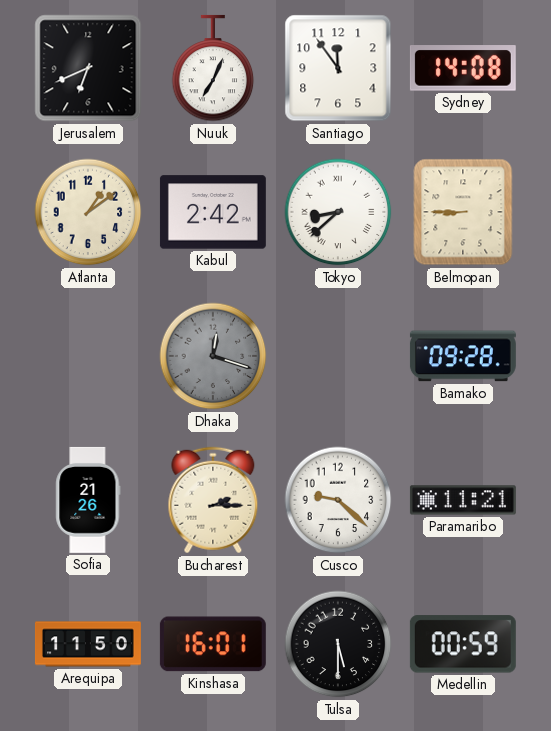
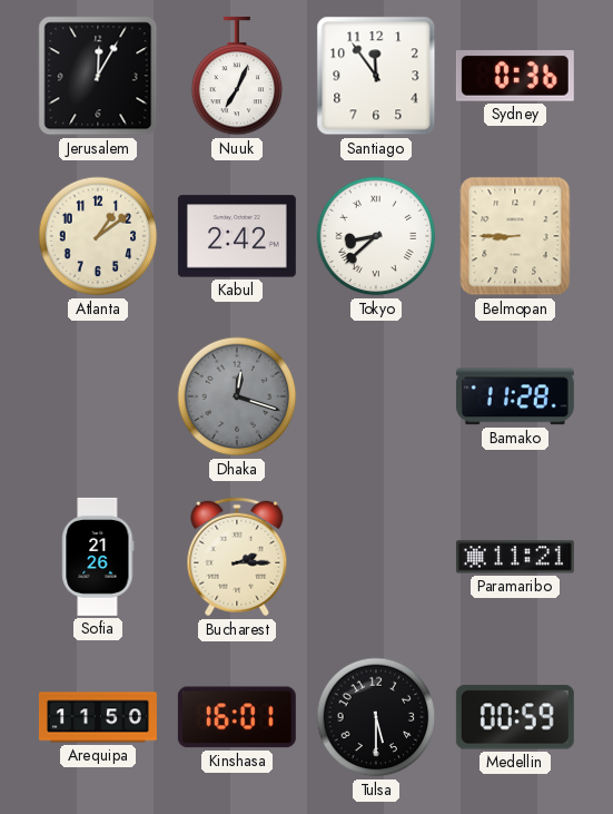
Jerusalem: 6:41 -> 12:05 (98, 76)
Sydney: 14:08 -> 0:36 (515, 76)
Bamako: 09:28 -> 11:28 (515, 396)
Cusco: 9:22 -> none (338, 500)
